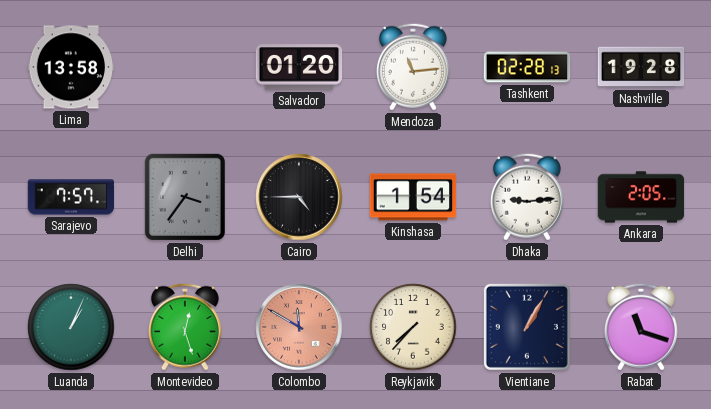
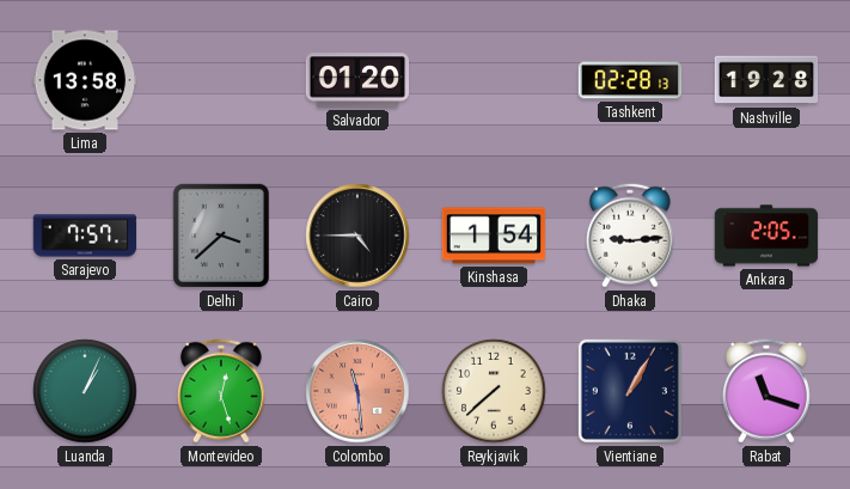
Mendoza: 11:14 -> none (413, 67)
Delhi: 3:36 -> 3:38 (221, 236)
Colombo: 11:50 -> 11:29 (357, 391)
Reykjavik: 7:37 -> 7:38 (494, 391)
